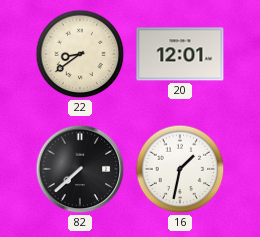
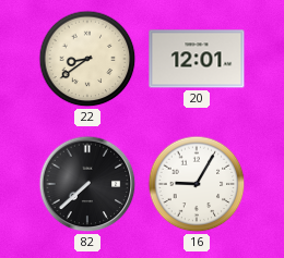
16: 1:32 -> 9:05 (197, 184)
